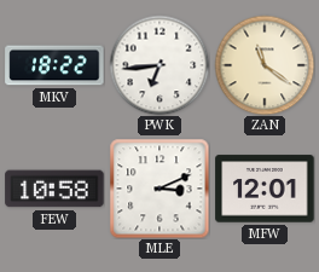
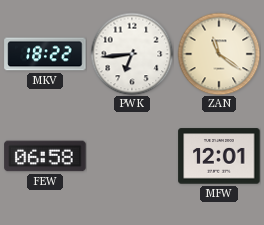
FEW: 10:58 -> 06:58 (45, 156)
MLE: 3:11 -> none (159, 189)
